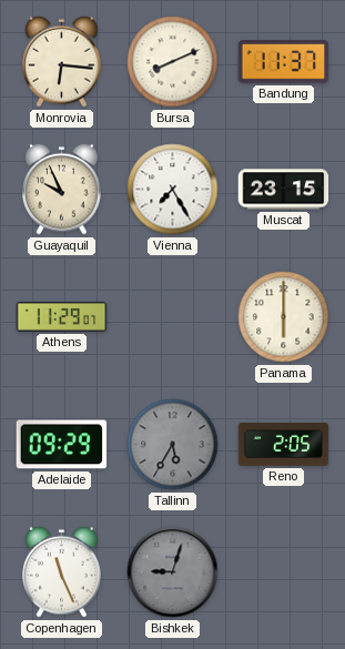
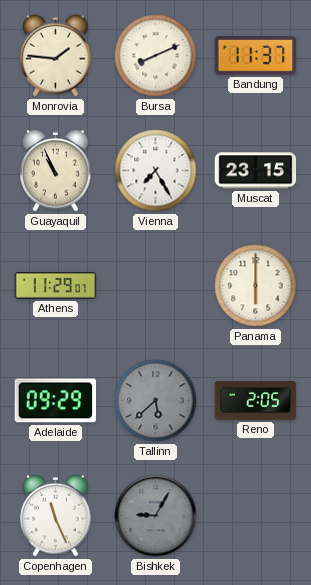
Monrovia: 6:16 -> 1:46 (56, 55)
Guayaquil: 9:56 -> 10:56 (56, 170)
Tallinn: 5:35 -> 5:38 (156, 401)
Bishkek: 9:03 -> 9:05 (156, 516)
